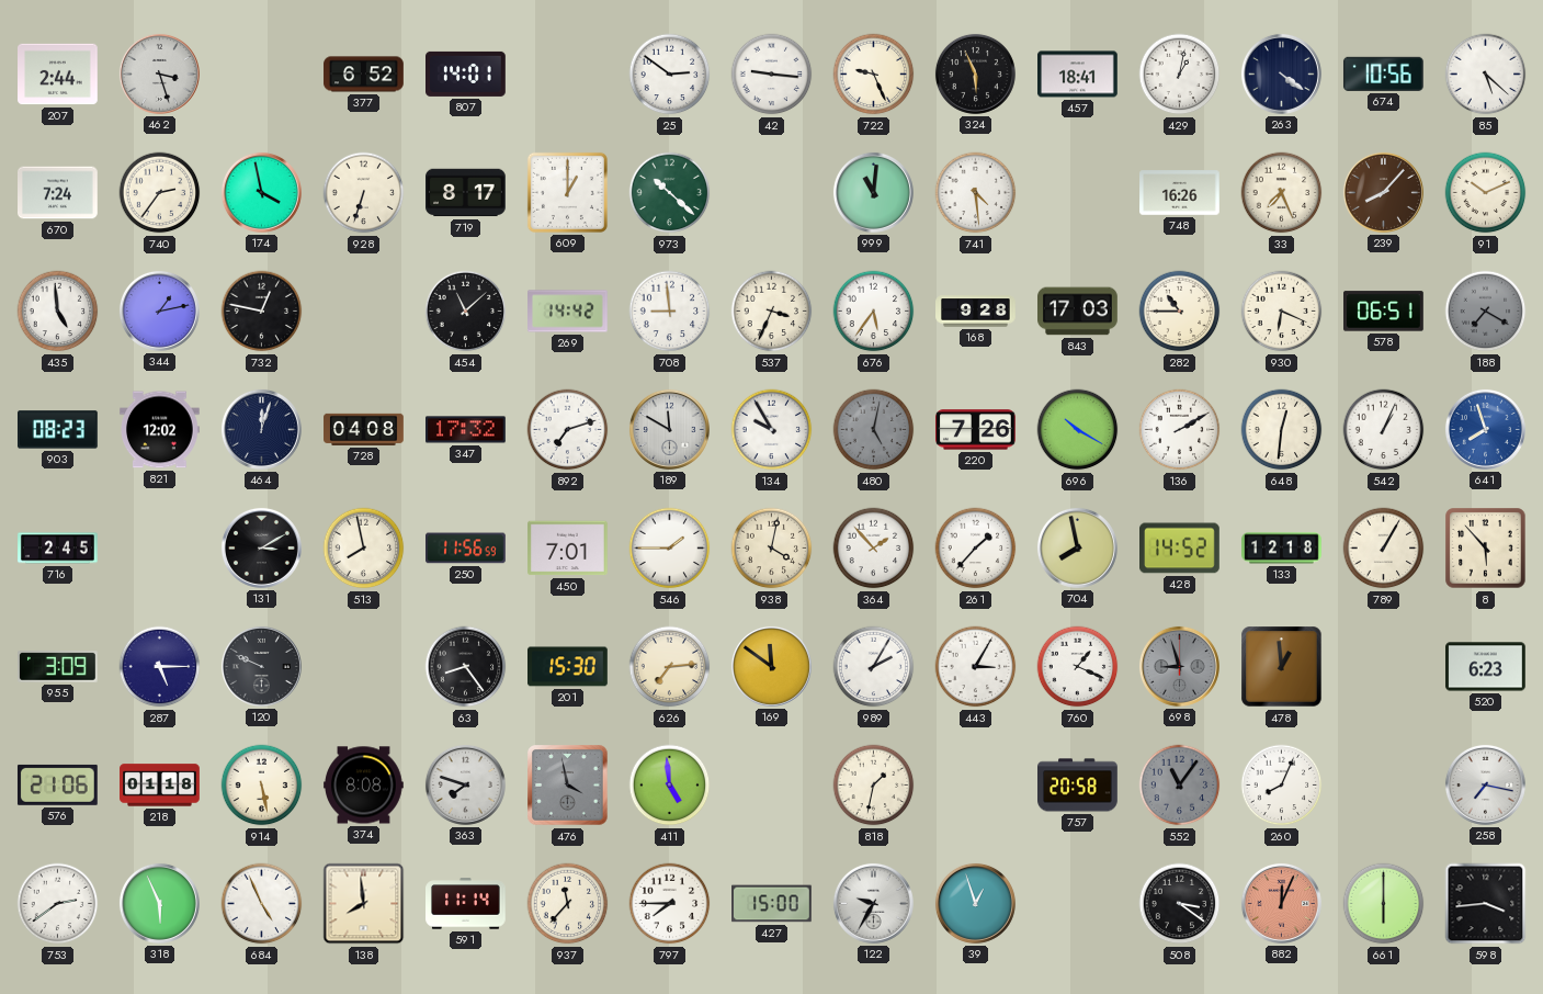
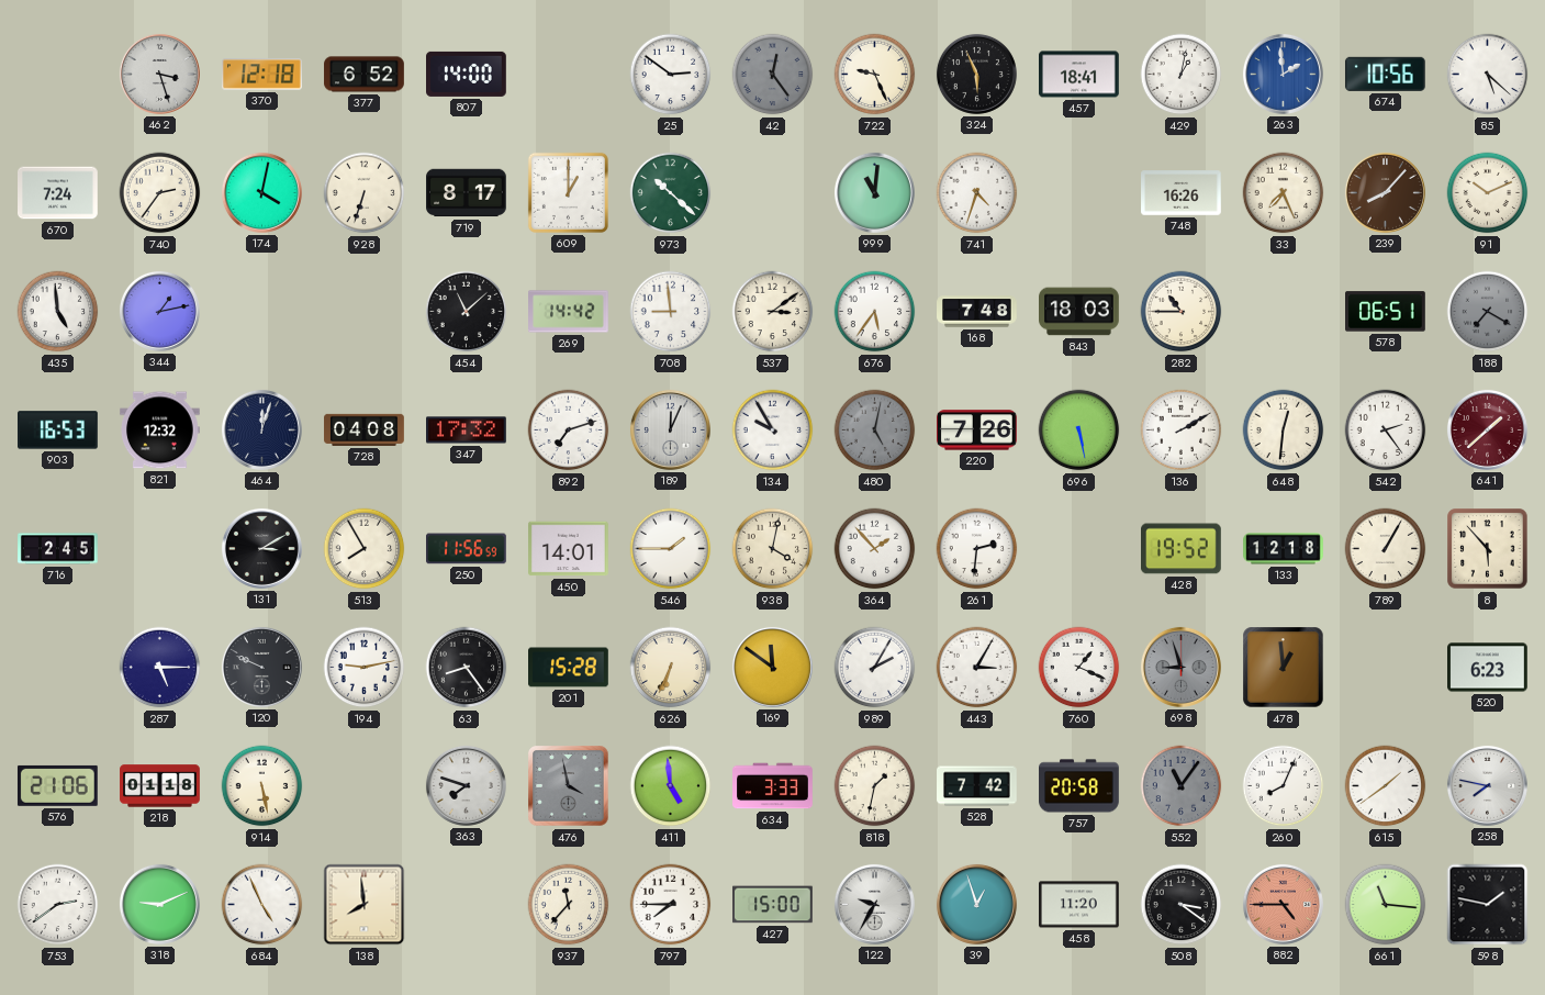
207: 2:44 -> none (58, 75)
370: none -> 12:18 (262, 75)
807: 14:01 -> 14:00 (467, 74)
42: 9:16 -> 12:24 (773, 75)
42 dial: white -> grey (773, 75)
263: 4:21 -> 1:59 (1283, 74)
263 dial: navy -> blue (1283, 74)
174: 3:58 -> 4:02 (261, 192)
741: 4:29 -> 4:33 (977, 193)
732: 12:47 -> none (262, 312)
537: 3:34 -> 3:09 (773, 312)
168: 9:28 -> 7:48 (977, 312)
843: 17:03 -> 18:03 (1079, 312)
930: 6:19 -> none (1282, 312)
903: 08:23 -> 16:53 (58, 431)
821: 12:02 -> 12:32 (160, 431)
189: 11:50 -> 12:04 (670, 429)
696: 10:20 -> 5:28 (1079, 431)
542: 1:04 -> 2:24 (1386, 431)
641: 7:57 -> 1:38 (1487, 429)
641 dial: blue -> burgundy (1487, 429)
513: 7:58 -> 7:55 (365, 549)
450: 7:01 -> 14:01 (569, 549)
261: 1:37 -> 2:31 (977, 549)
704: 7:58 -> none (1077, 547)
428: 14:52 -> 19:52 (1182, 549)
955: 3:09 -> none (58, 667)
194: none -> 9:13 (365, 668)
201: 15:30 -> 15:28 (569, 668)
626: 7:14 -> 6:34 (671, 668)
374: 8:08 -> none (364, 786)
634: none -> 3:33 (773, 786)
528: none -> 7:42 (977, 786)
615: none -> 1:39 (1386, 786)
258: 7:17 -> 7:47 (1487, 785)
318: 5:56 -> 9:11 (159, 904)
591: 11:14 -> none (466, 904)
458: none -> 11:20 (1079, 905)
882: 12:04 -> 4:45 (1283, 904)
661: 6:00 -> 11:16 (1386, 905)
598: 3:44 -> 1:47 (1488, 905)
